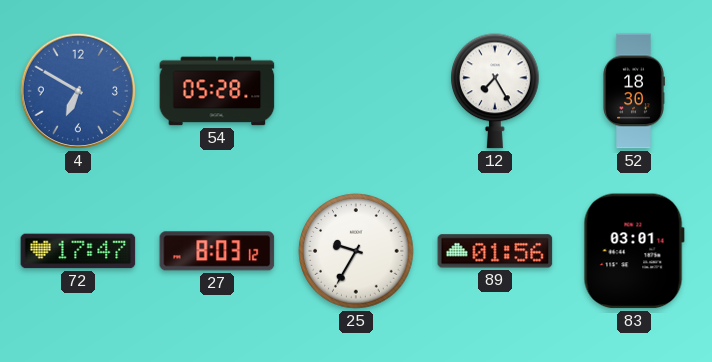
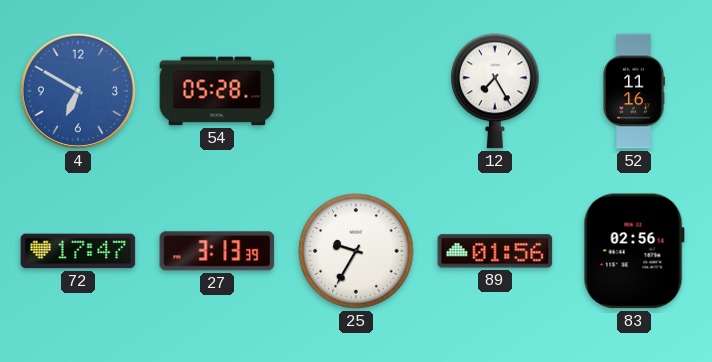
52: 18:30 -> 11:16 (634, 91)
27: 8:03 -> 3:13 (217, 251)
83: 03:01 -> 02:56 (634, 251)
